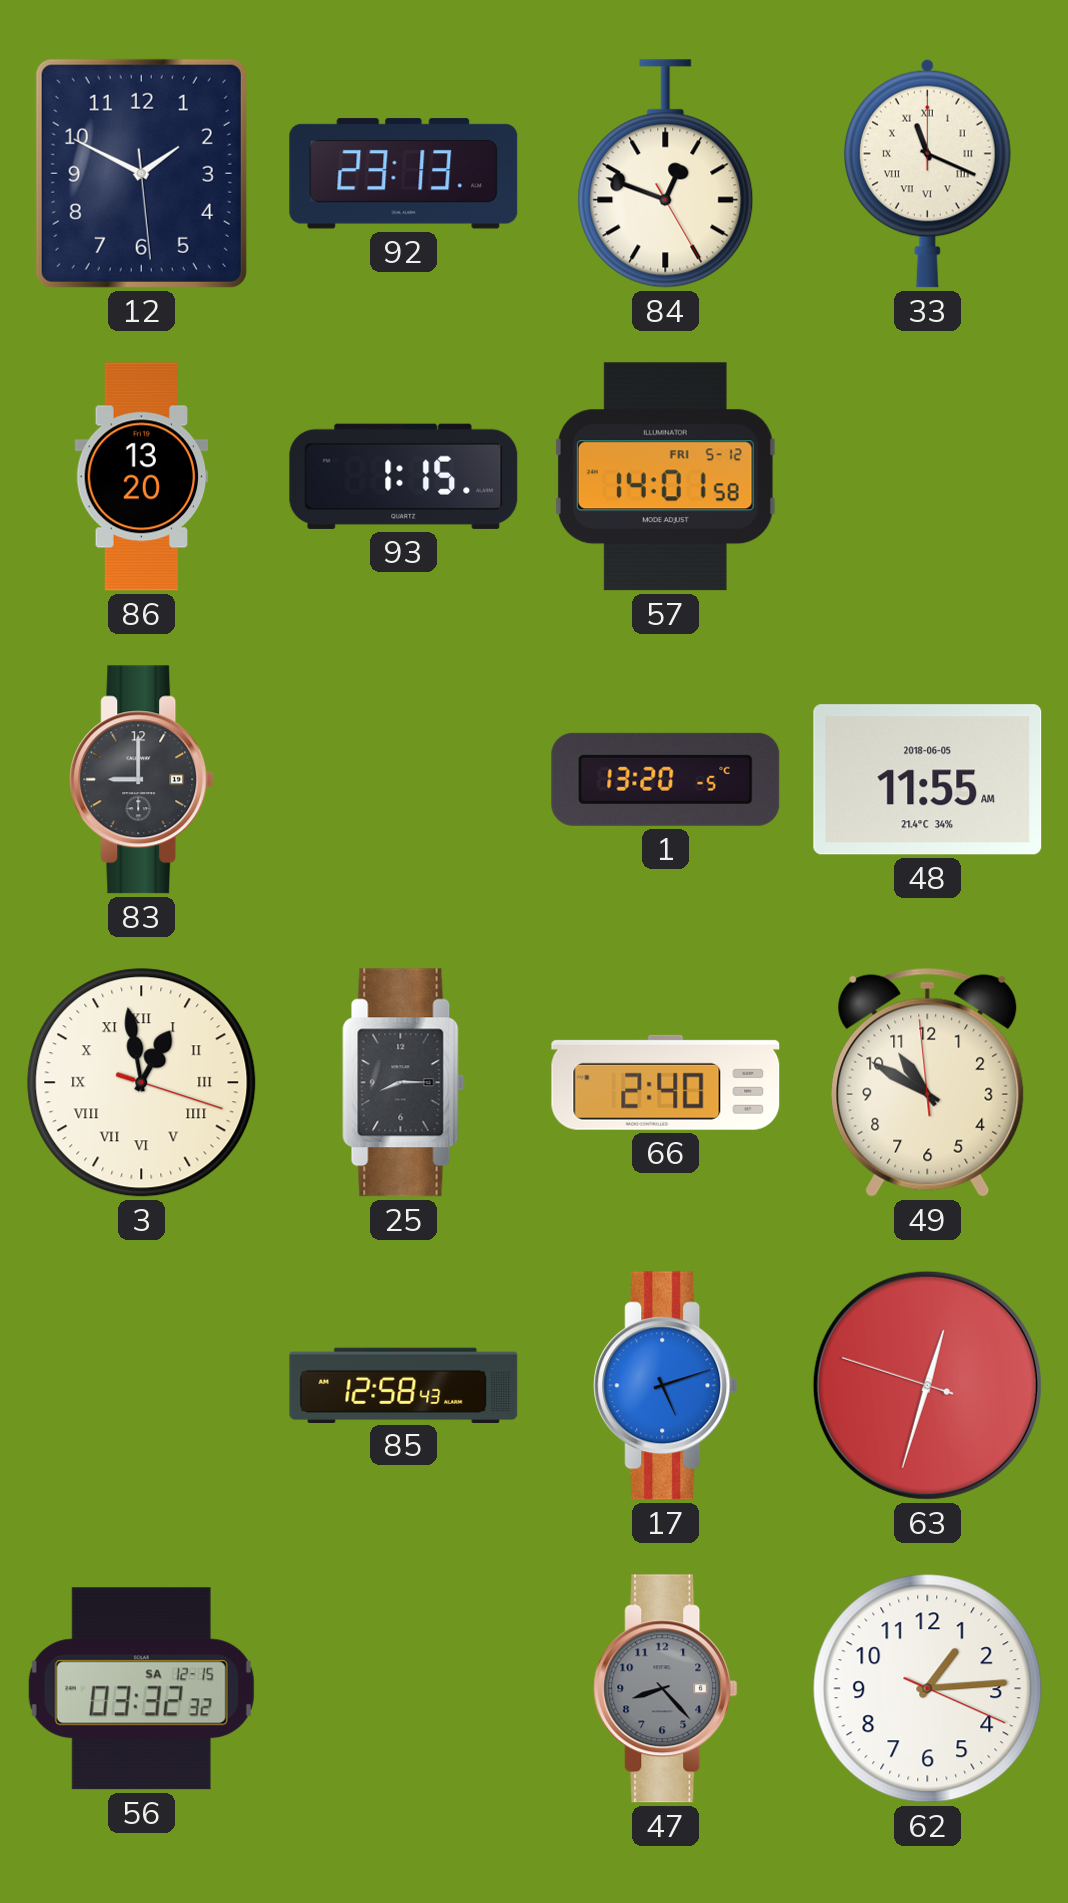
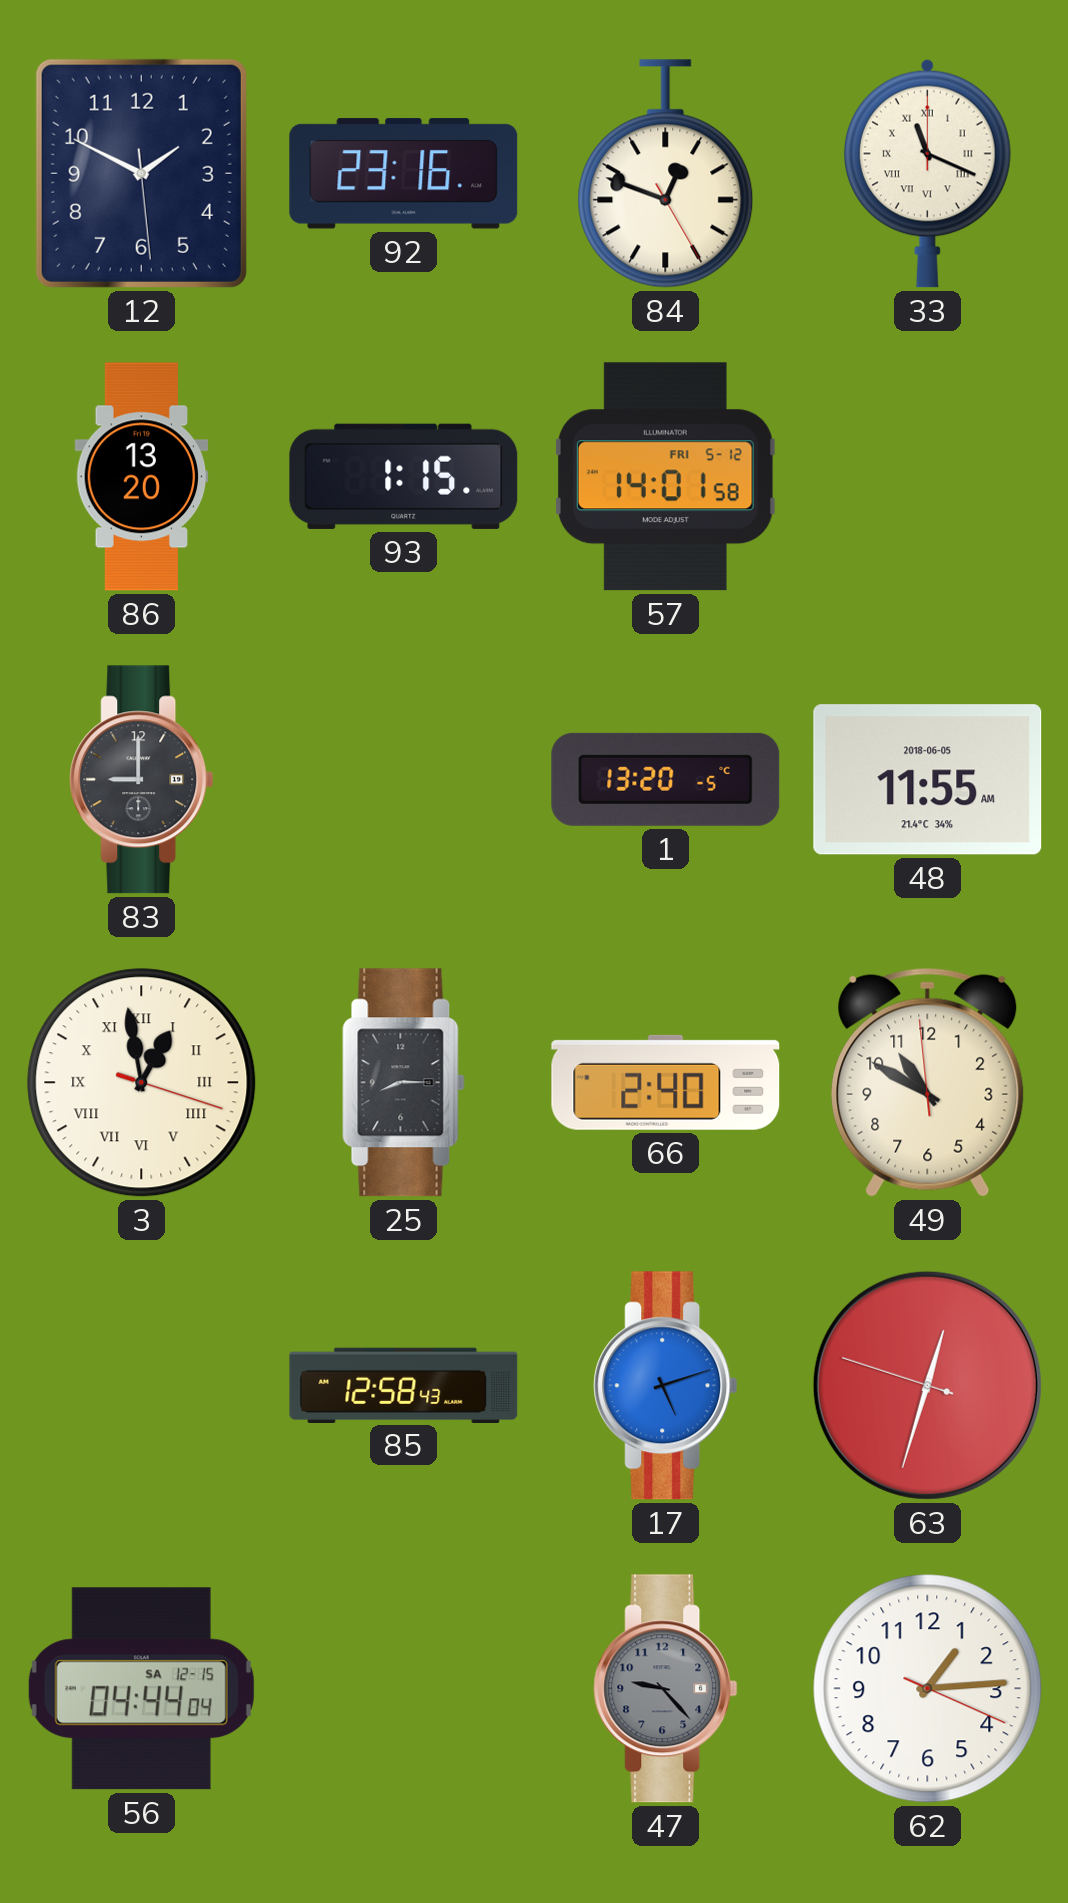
92: 23:13 -> 23:16 (404, 174)
56: 03:32 -> 04:44 (141, 1689)
47: 8:23 -> 9:23 (666, 1689)
